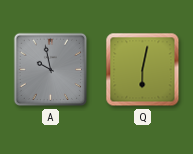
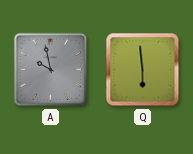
Q: 6:02 -> 5:59 (143, 70)
